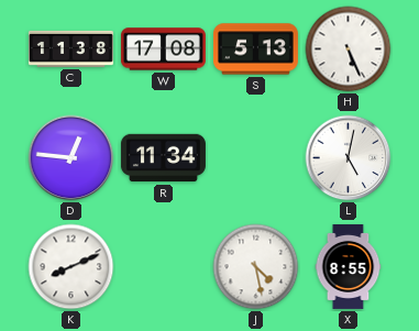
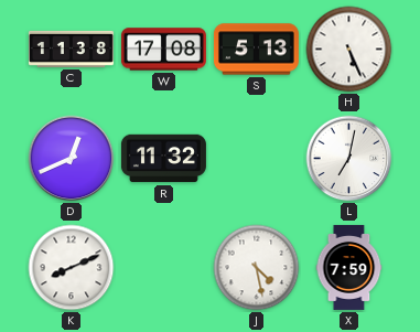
D: 12:46 -> 12:41 (72, 159)
R: 11:34 -> 11:32 (163, 159)
L: 5:02 -> 7:02 (349, 159)
X: 8:55 -> 7:59 (349, 267)
